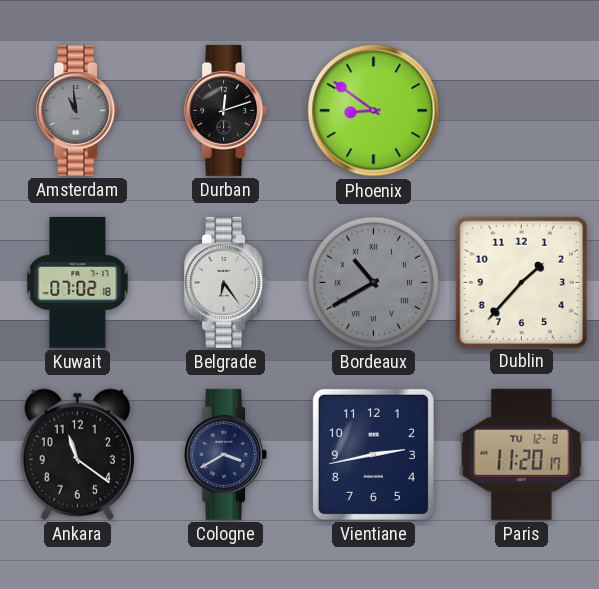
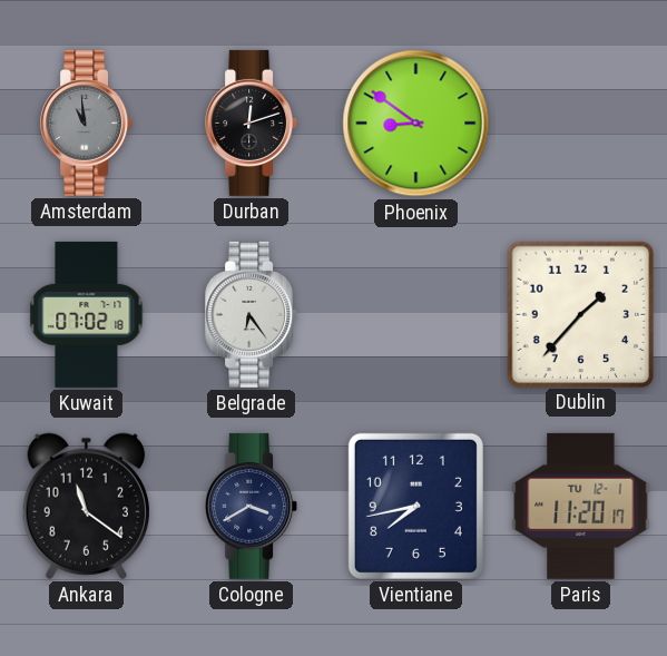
Bordeaux: 10:40 -> none (373, 282)
Vientiane: 2:43 -> 7:43 (415, 506)
Paris date: TU 12-8 -> TU 12-1 (581, 506)
